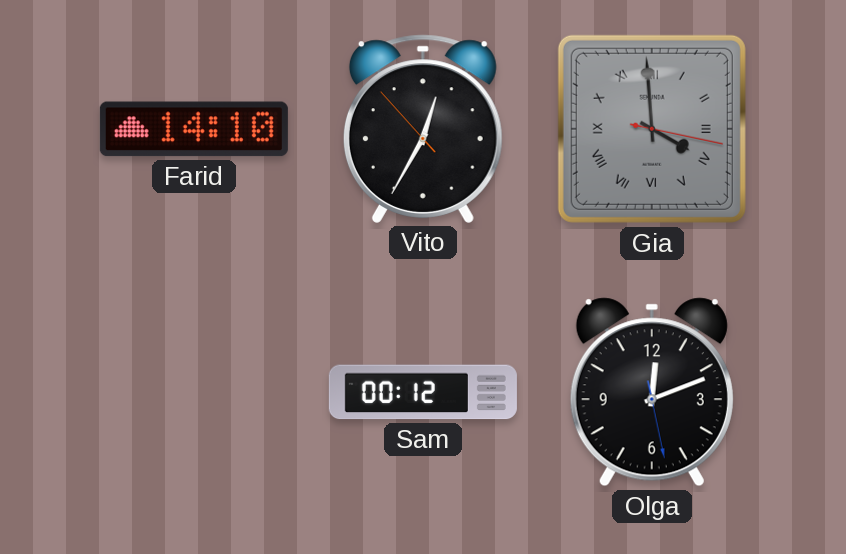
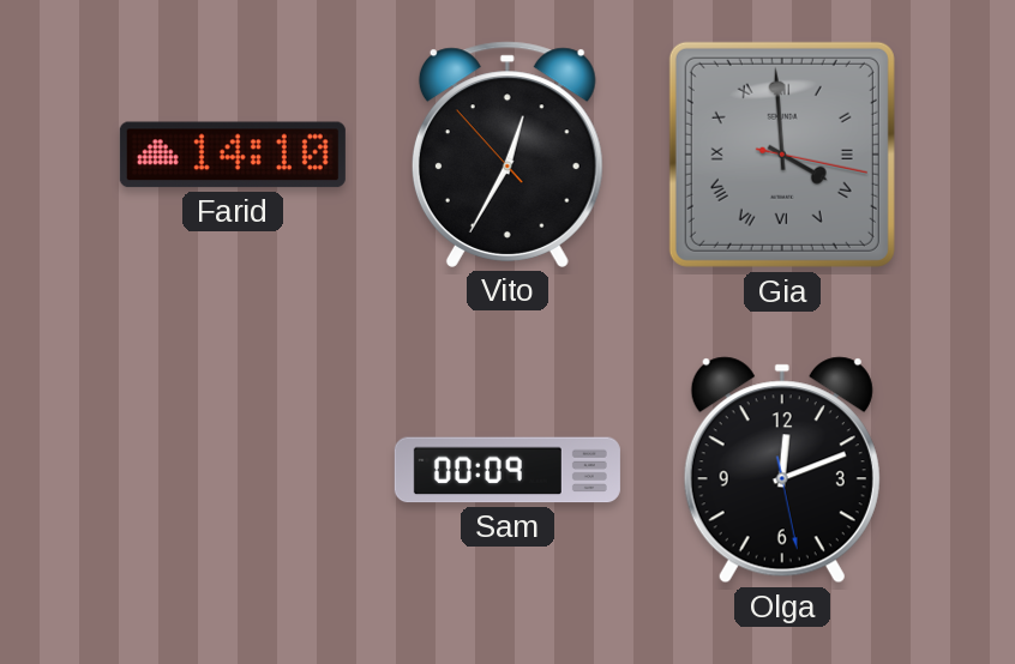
Sam: 00:12 -> 00:09 (507, 470)
